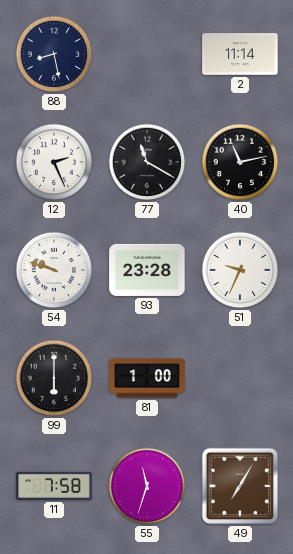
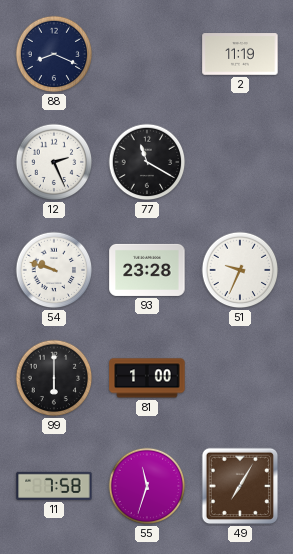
88: 8:28 -> 8:19 (54, 54)
2: 11:14 -> 11:19 (240, 54)
40: 11:13 -> none (240, 162)
